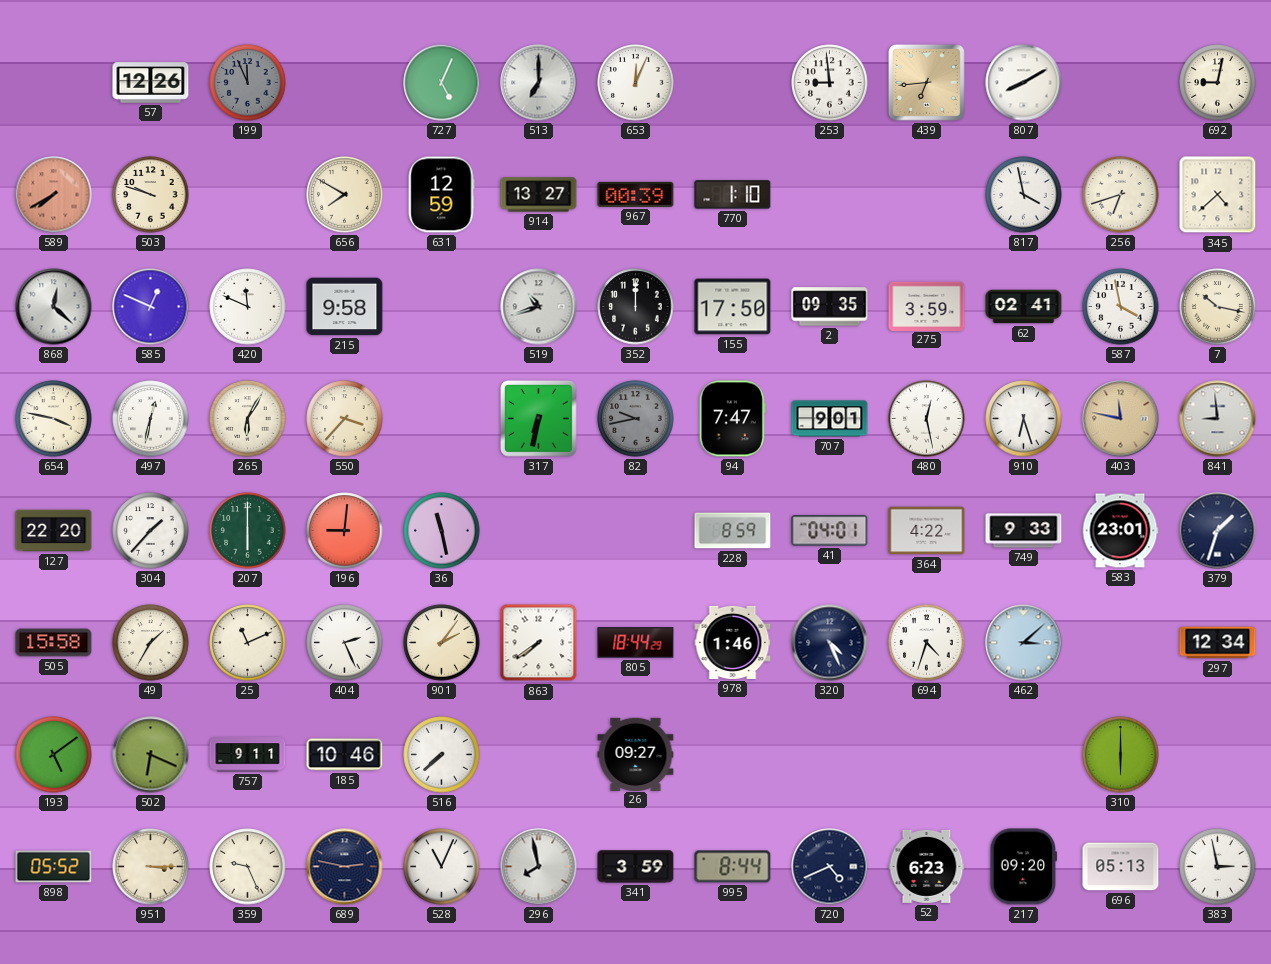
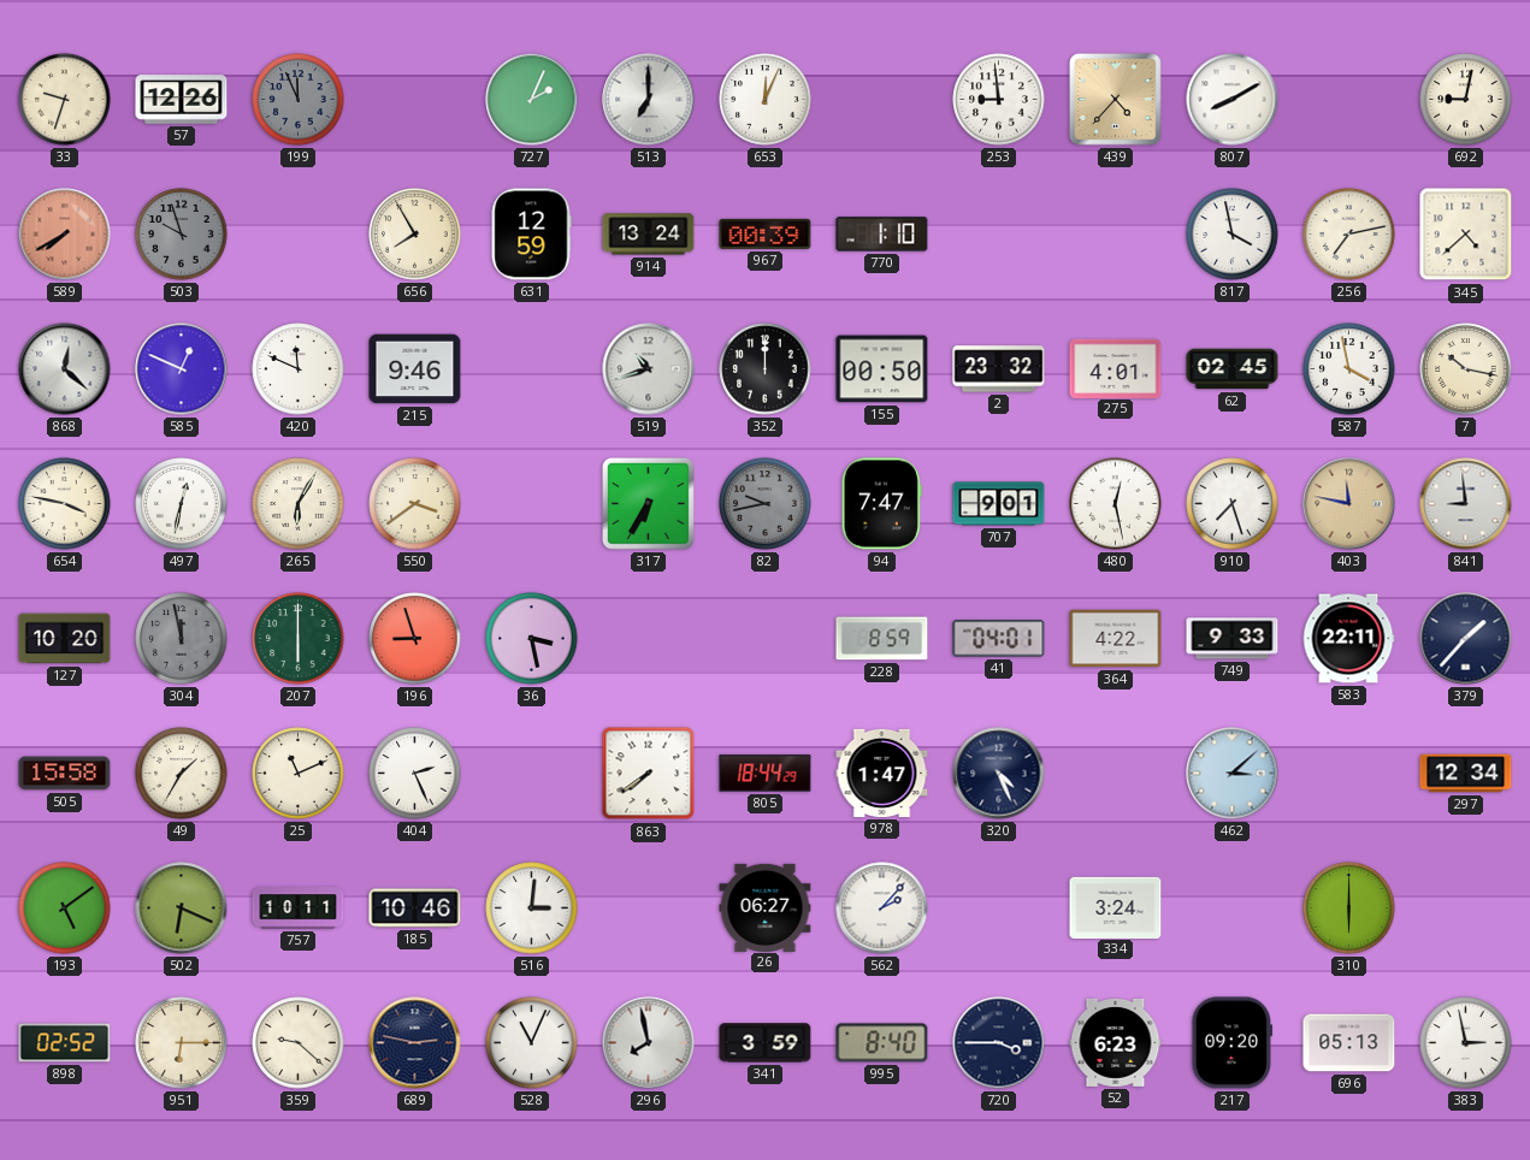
33: none -> 9:33 (65, 100)
727: 5:04 -> 2:04 (532, 100)
439: 6:44 -> 4:37 (1115, 99)
503: 9:48 -> 9:57 (182, 235)
503 dial: cream -> grey (182, 235)
656: 7:50 -> 7:55 (415, 235)
914: 13:27 -> 13:24 (649, 235)
256: 6:42 -> 7:13 (1349, 235)
215: 9:58 -> 9:46 (415, 369)
155: 17:50 -> 00:50 (882, 369)
2: 09:35 -> 23:32 (999, 369)
275: 3:59 -> 4:01 (1116, 368)
62: 02:41 -> 02:45 (1233, 369)
550: 3:37 -> 3:39 (415, 504)
317: 6:32 -> 6:35 (648, 503)
910: 6:27 -> 7:27 (1233, 504)
127: 22:20 -> 10:20 (65, 639)
304: 1:37 -> 11:58 (182, 639)
304 dial: white -> grey (182, 639)
196: 9:01 -> 8:57 (415, 639)
36: 11:28 -> 3:28 (532, 639)
583: 23:01 -> 22:11 (1348, 639)
379: 1:33 -> 1:37 (1466, 639)
901: 2:06 -> none (442, 643)
978: 1:46 -> 1:47 (882, 773)
694: 4:33 -> none (927, 643)
757: 9:11 -> 10:11 (299, 909)
516: 7:38 -> 3:01 (532, 909)
26: 09:27 -> 06:27 (766, 907)
562: none -> 2:07 (882, 909)
334: none -> 3:24 (1116, 907)
898: 05:52 -> 02:52 (65, 1043)
951: 3:15 -> 6:15 (182, 1043)
359: 9:26 -> 9:22 (299, 1043)
995: 8:44 -> 8:40 (882, 1043)
720: 4:41 -> 3:45 (999, 1043)
